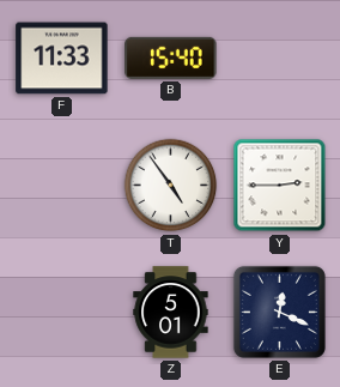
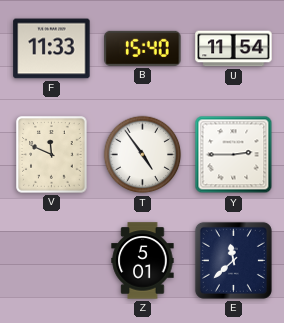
U: none -> 11:54 (234, 49)
V: none -> 11:49 (52, 155)
E: 12:19 -> 11:38 (233, 260)
